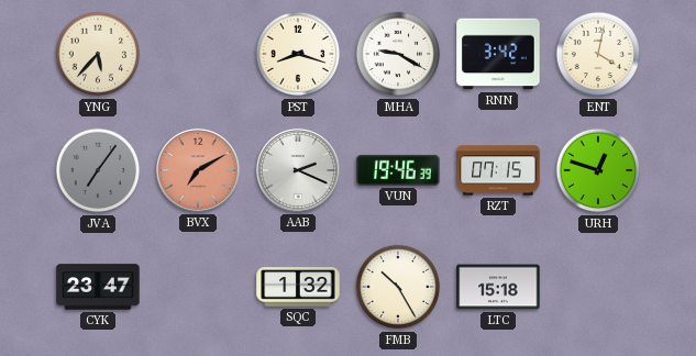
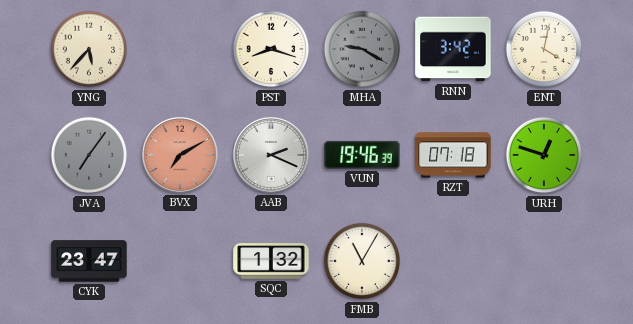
MHA dial: white -> grey (362, 49)
RZT: 07:15 -> 07:18 (453, 155)
FMB: 10:25 -> 11:05 (362, 261)
LTC: 15:18 -> none (498, 287)
